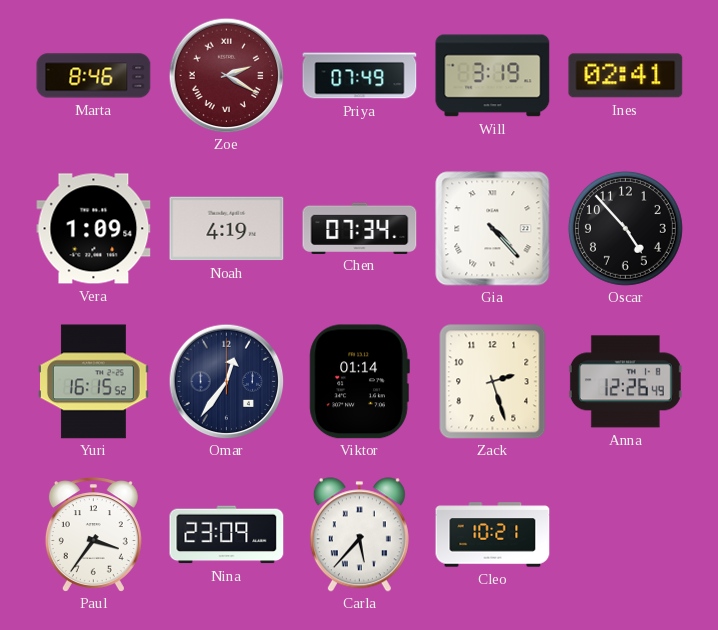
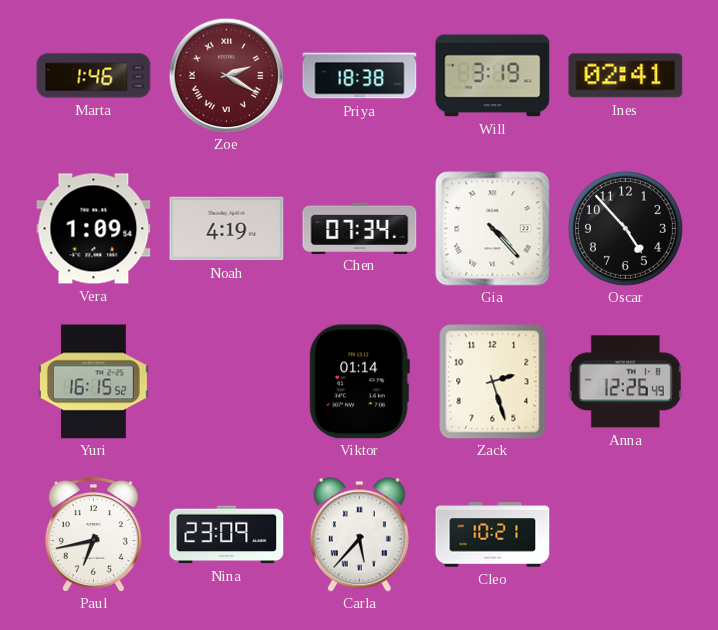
Marta: 8:46 -> 1:46 (94, 76)
Priya: 07:49 -> 18:38 (360, 76)
Omar: 12:36 -> none (226, 381)
Paul: 3:36 -> 6:43 (93, 535)
